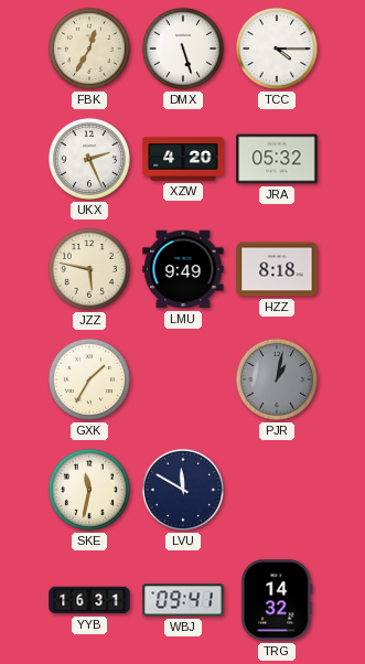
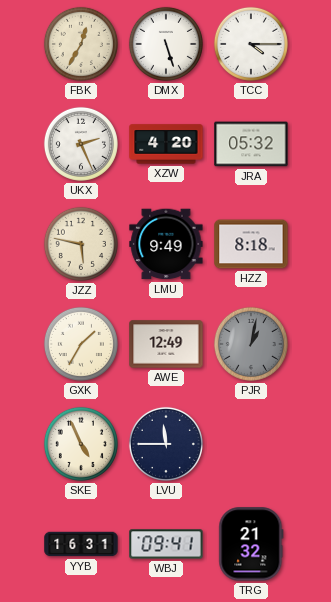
AWE: none -> 12:49 (166, 344)
SKE: 11:32 -> 4:56 (81, 444)
LVU: 11:50 -> 11:45 (166, 444)
TRG: 14:32 -> 21:32 (251, 544)
